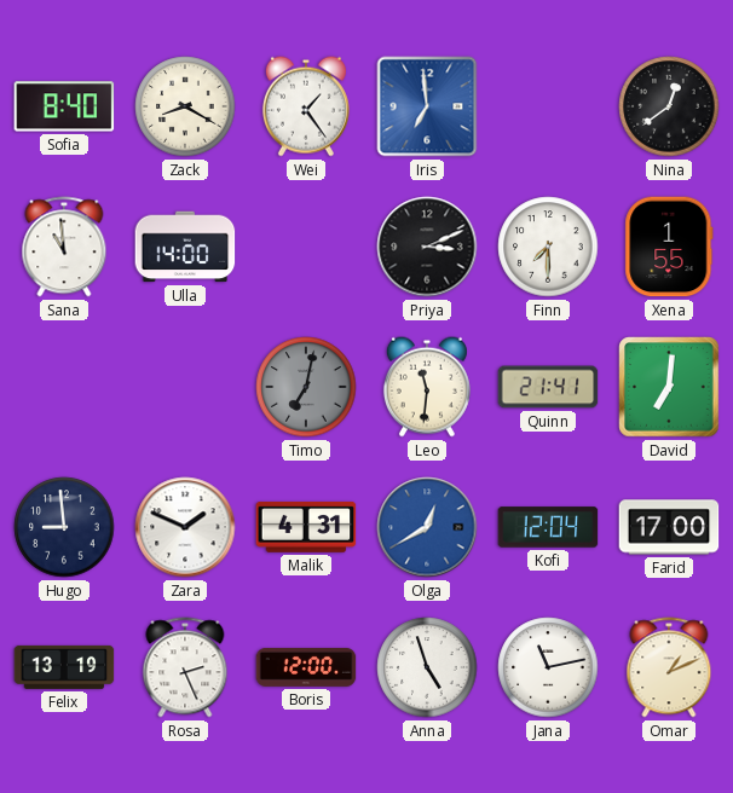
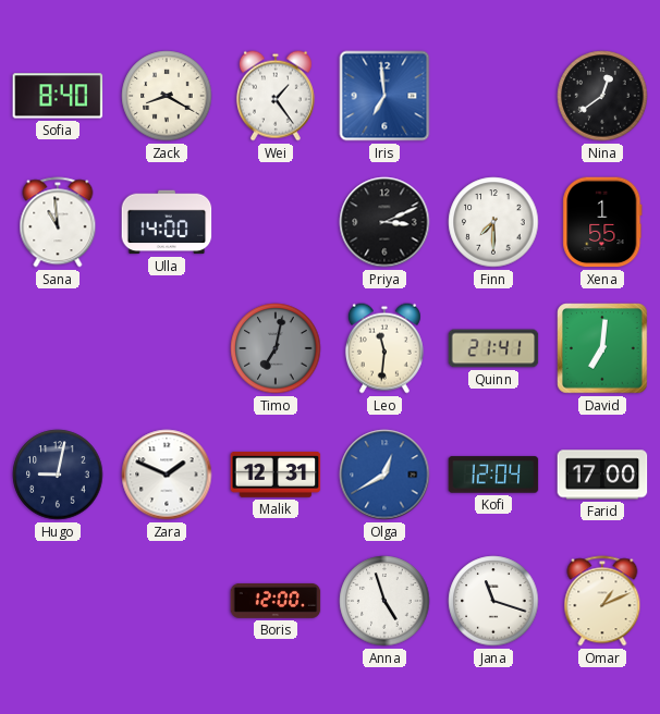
Hugo: 8:59 -> 9:02 (58, 475)
Malik: 4:31 -> 12:31 (276, 475)
Felix: 13:19 -> none (64, 667)
Rosa: 2:26 -> none (185, 667)
Jana: 11:13 -> 11:18 (493, 601)
